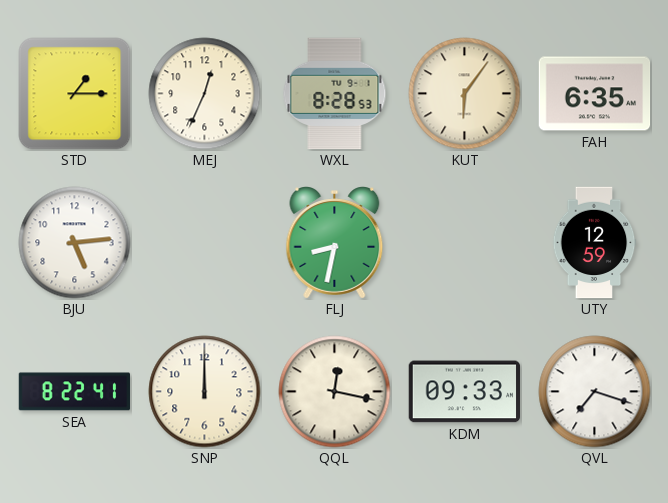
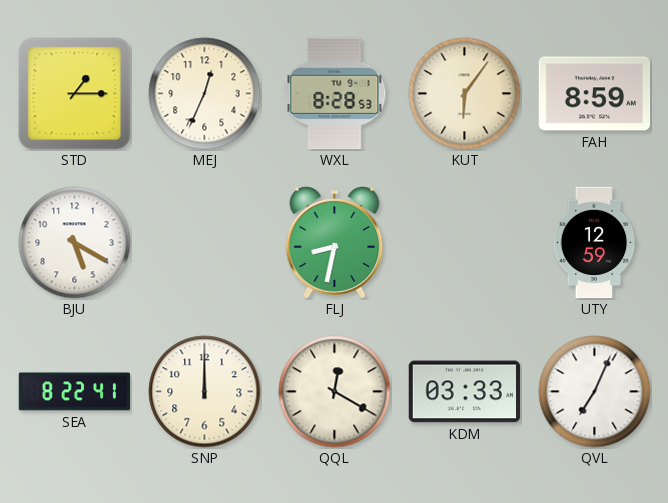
FAH: 6:35 -> 8:59 (595, 94)
BJU: 5:14 -> 5:20 (75, 243)
QQL: 12:17 -> 12:20 (335, 392)
KDM: 09:33 -> 03:33 (465, 392)
QVL: 7:18 -> 7:04 (595, 392)
